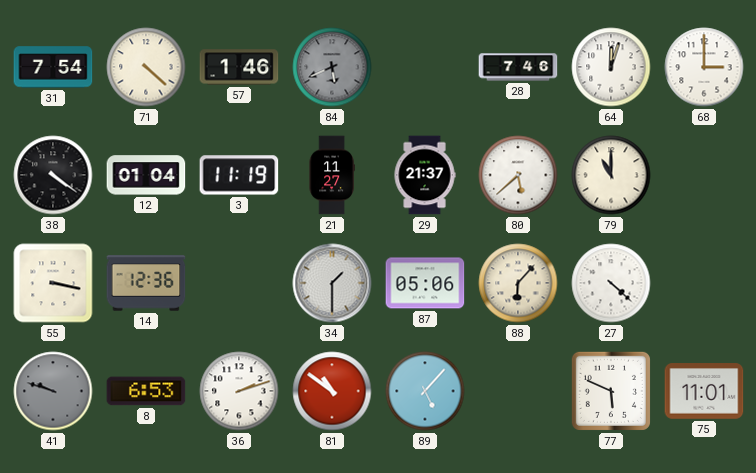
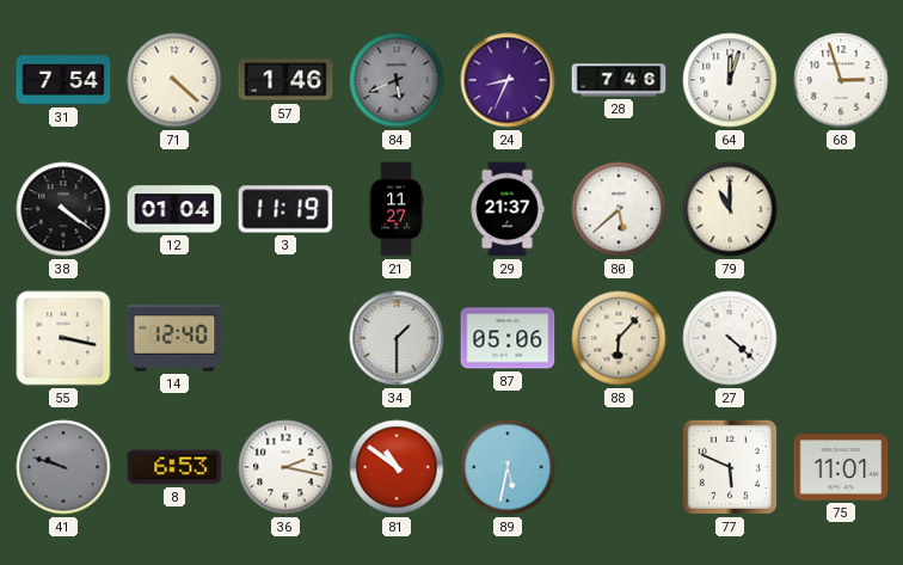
24: none -> 8:34 (508, 80)
68: 3:00 -> 2:57 (841, 80)
14: 12:36 -> 12:40 (174, 338)
36: 2:12 -> 2:17 (285, 467)
89: 5:07 -> 5:32 (508, 467)
